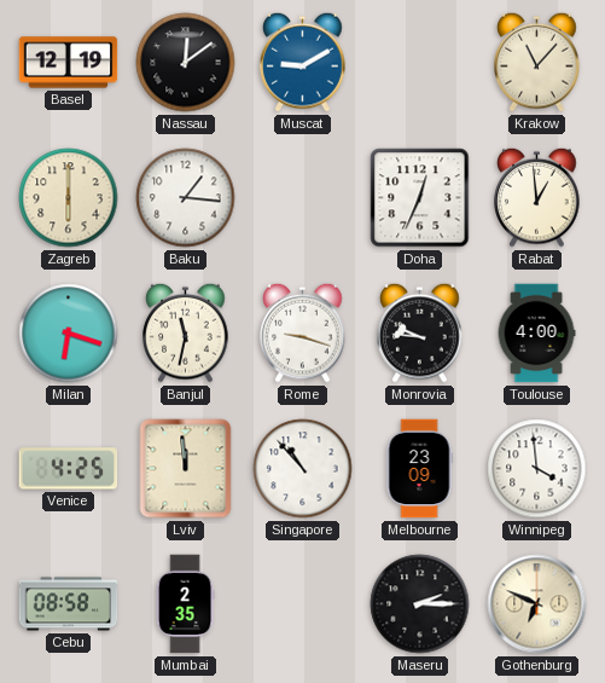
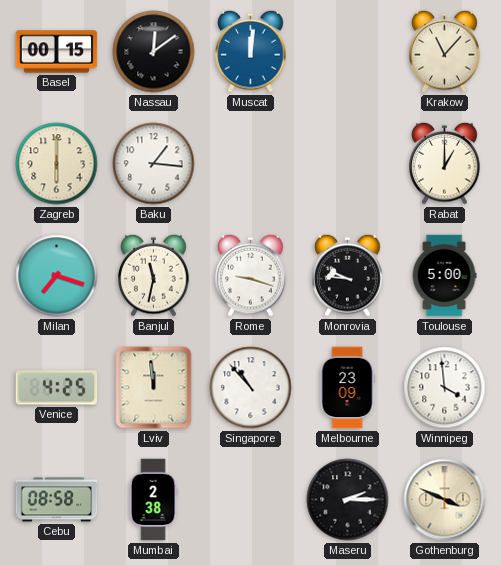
Basel: 12:19 -> 00:15 (57, 52)
Muscat: 9:10 -> 12:01 (251, 51)
Doha: 12:34 -> none (420, 198)
Rabat: 12:59 -> 1:00 (445, 163)
Milan: 6:18 -> 7:18 (57, 276)
Toulouse: 4:00 -> 5:00 (444, 276)
Mumbai: 2:35 -> 2:38 (153, 500)
Gothenburg: 6:49 -> 3:49 (445, 500)
